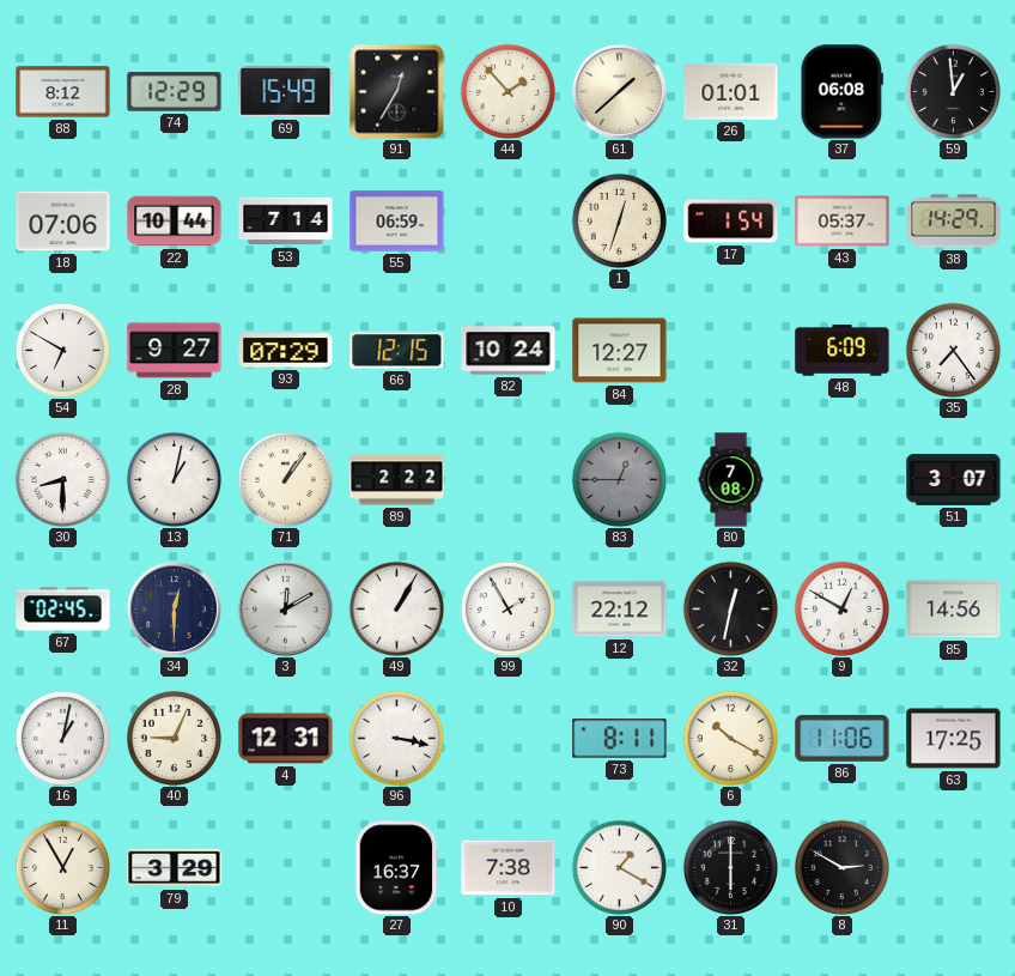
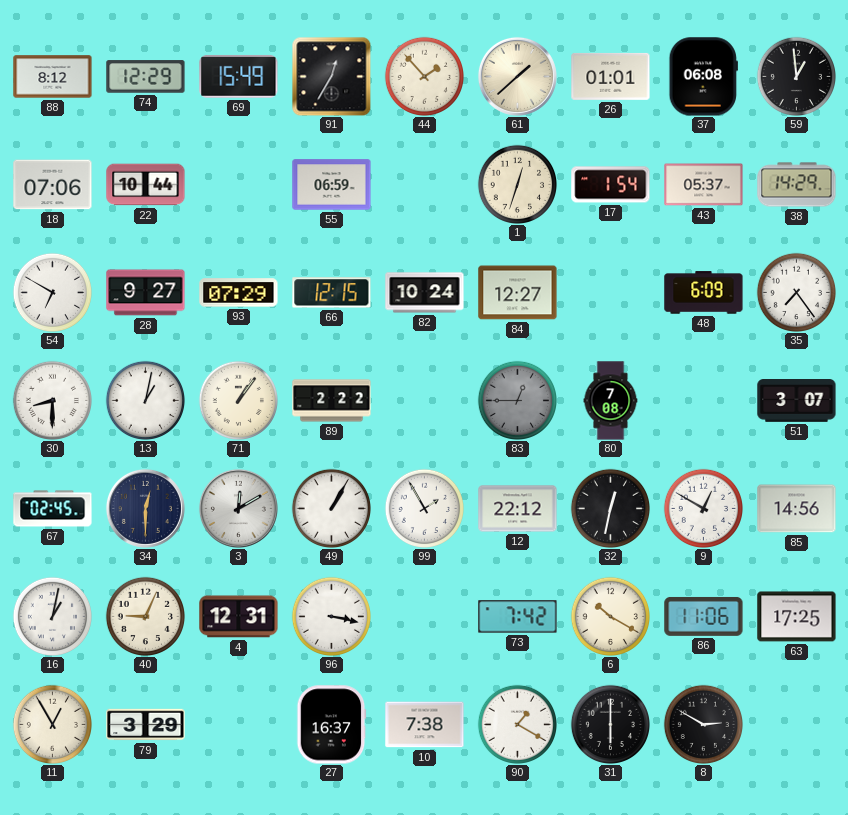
53: 7:14 -> none (286, 222)
73: 8:11 -> 7:42 (518, 617)
